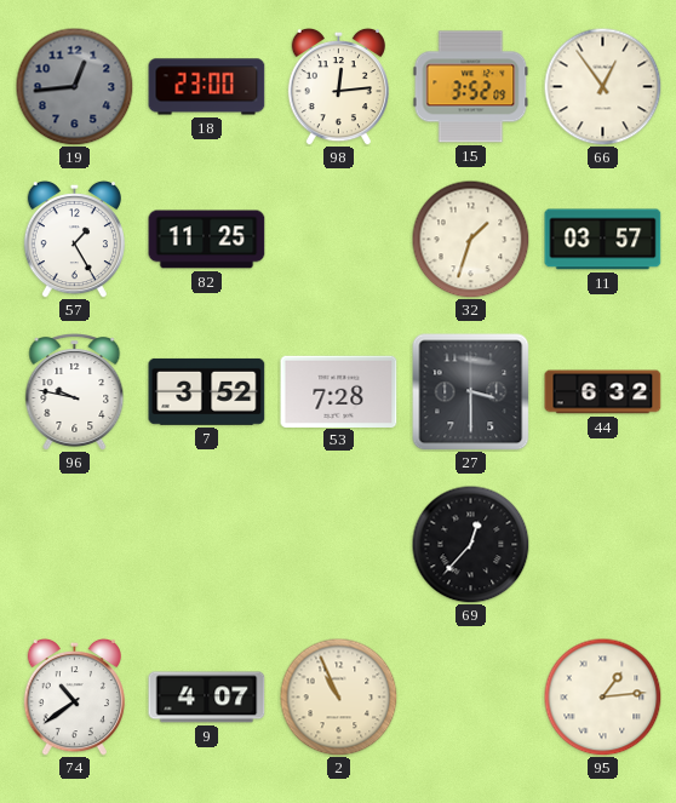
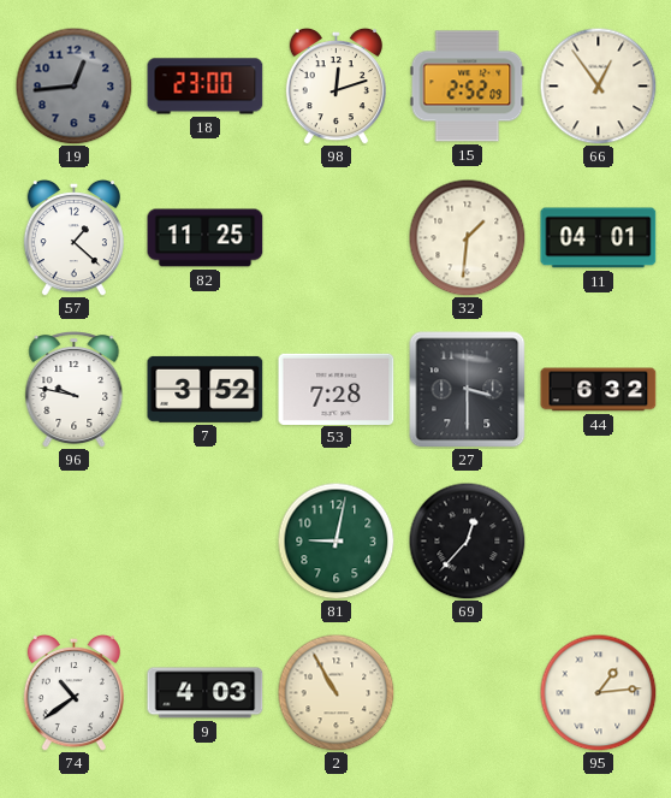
98: 12:14 -> 12:12 (335, 85)
15: 3:52 -> 2:52 (468, 87)
57: 1:25 -> 1:22 (73, 237)
32: 1:33 -> 1:31 (467, 237)
11: 03:57 -> 04:01 (599, 238)
81: none -> 9:02 (335, 540)
9: 4:07 -> 4:03 (206, 693)
2: 10:56 -> 10:55 (335, 692)
